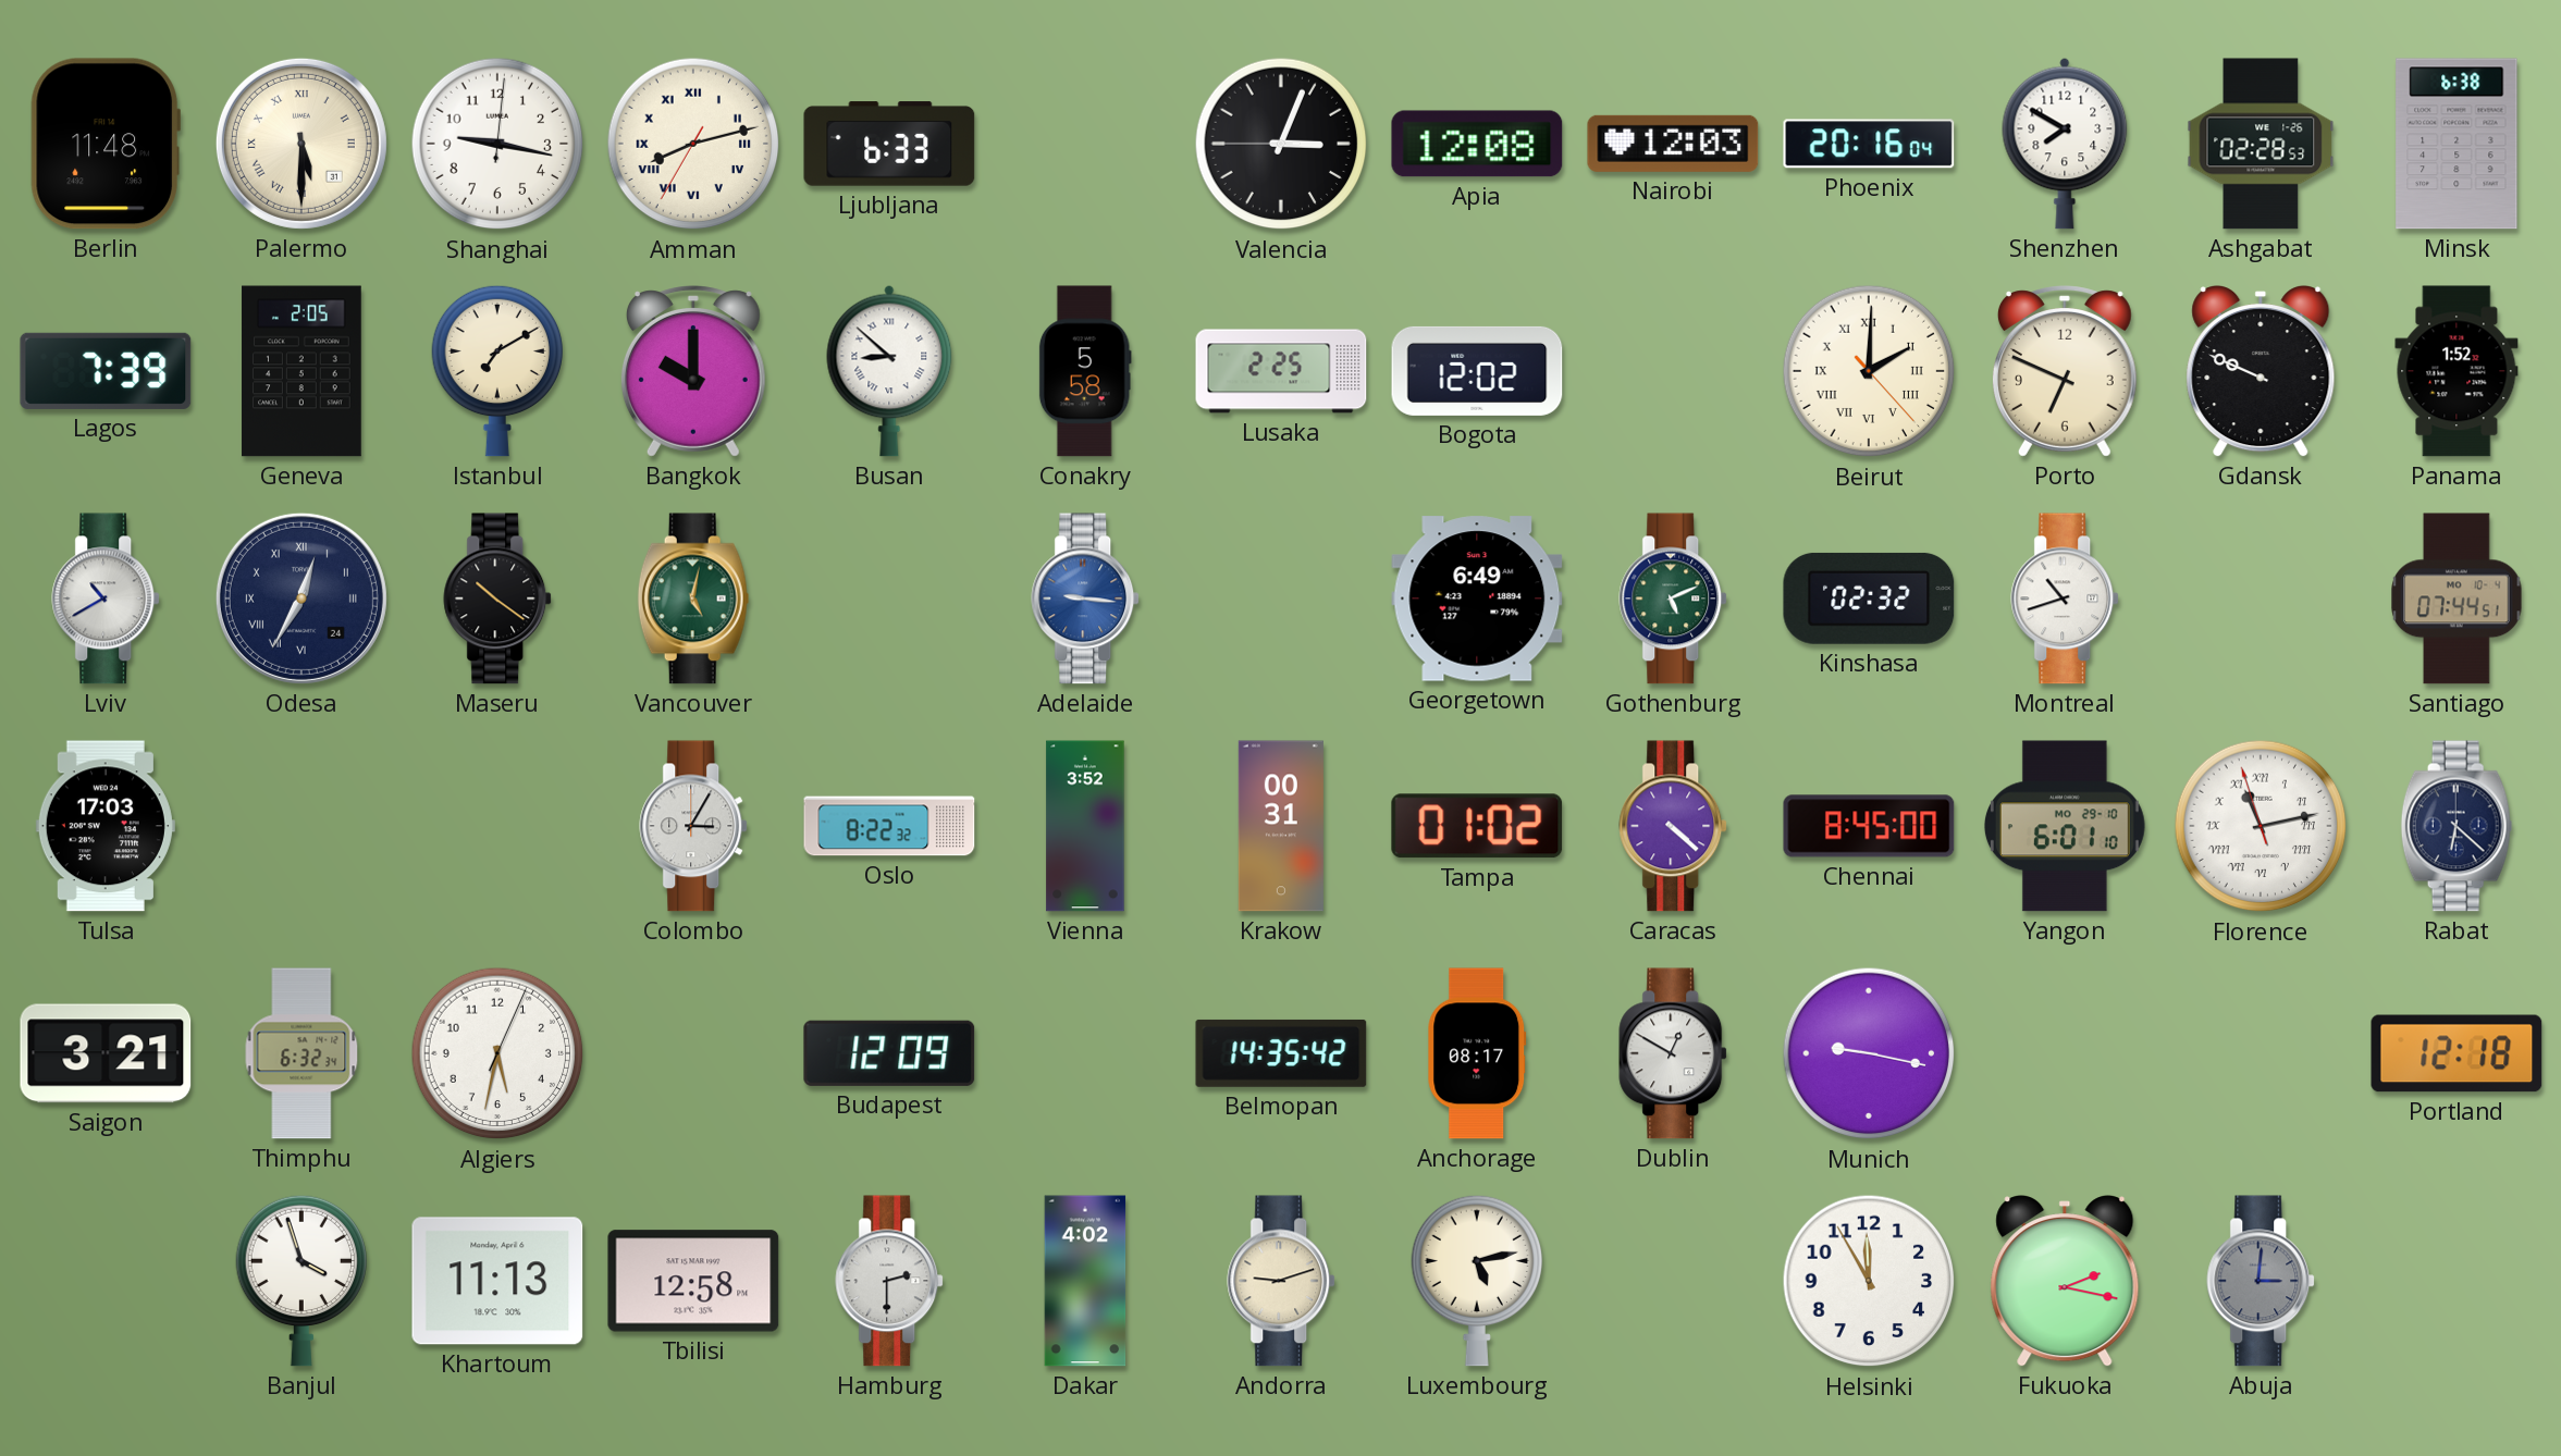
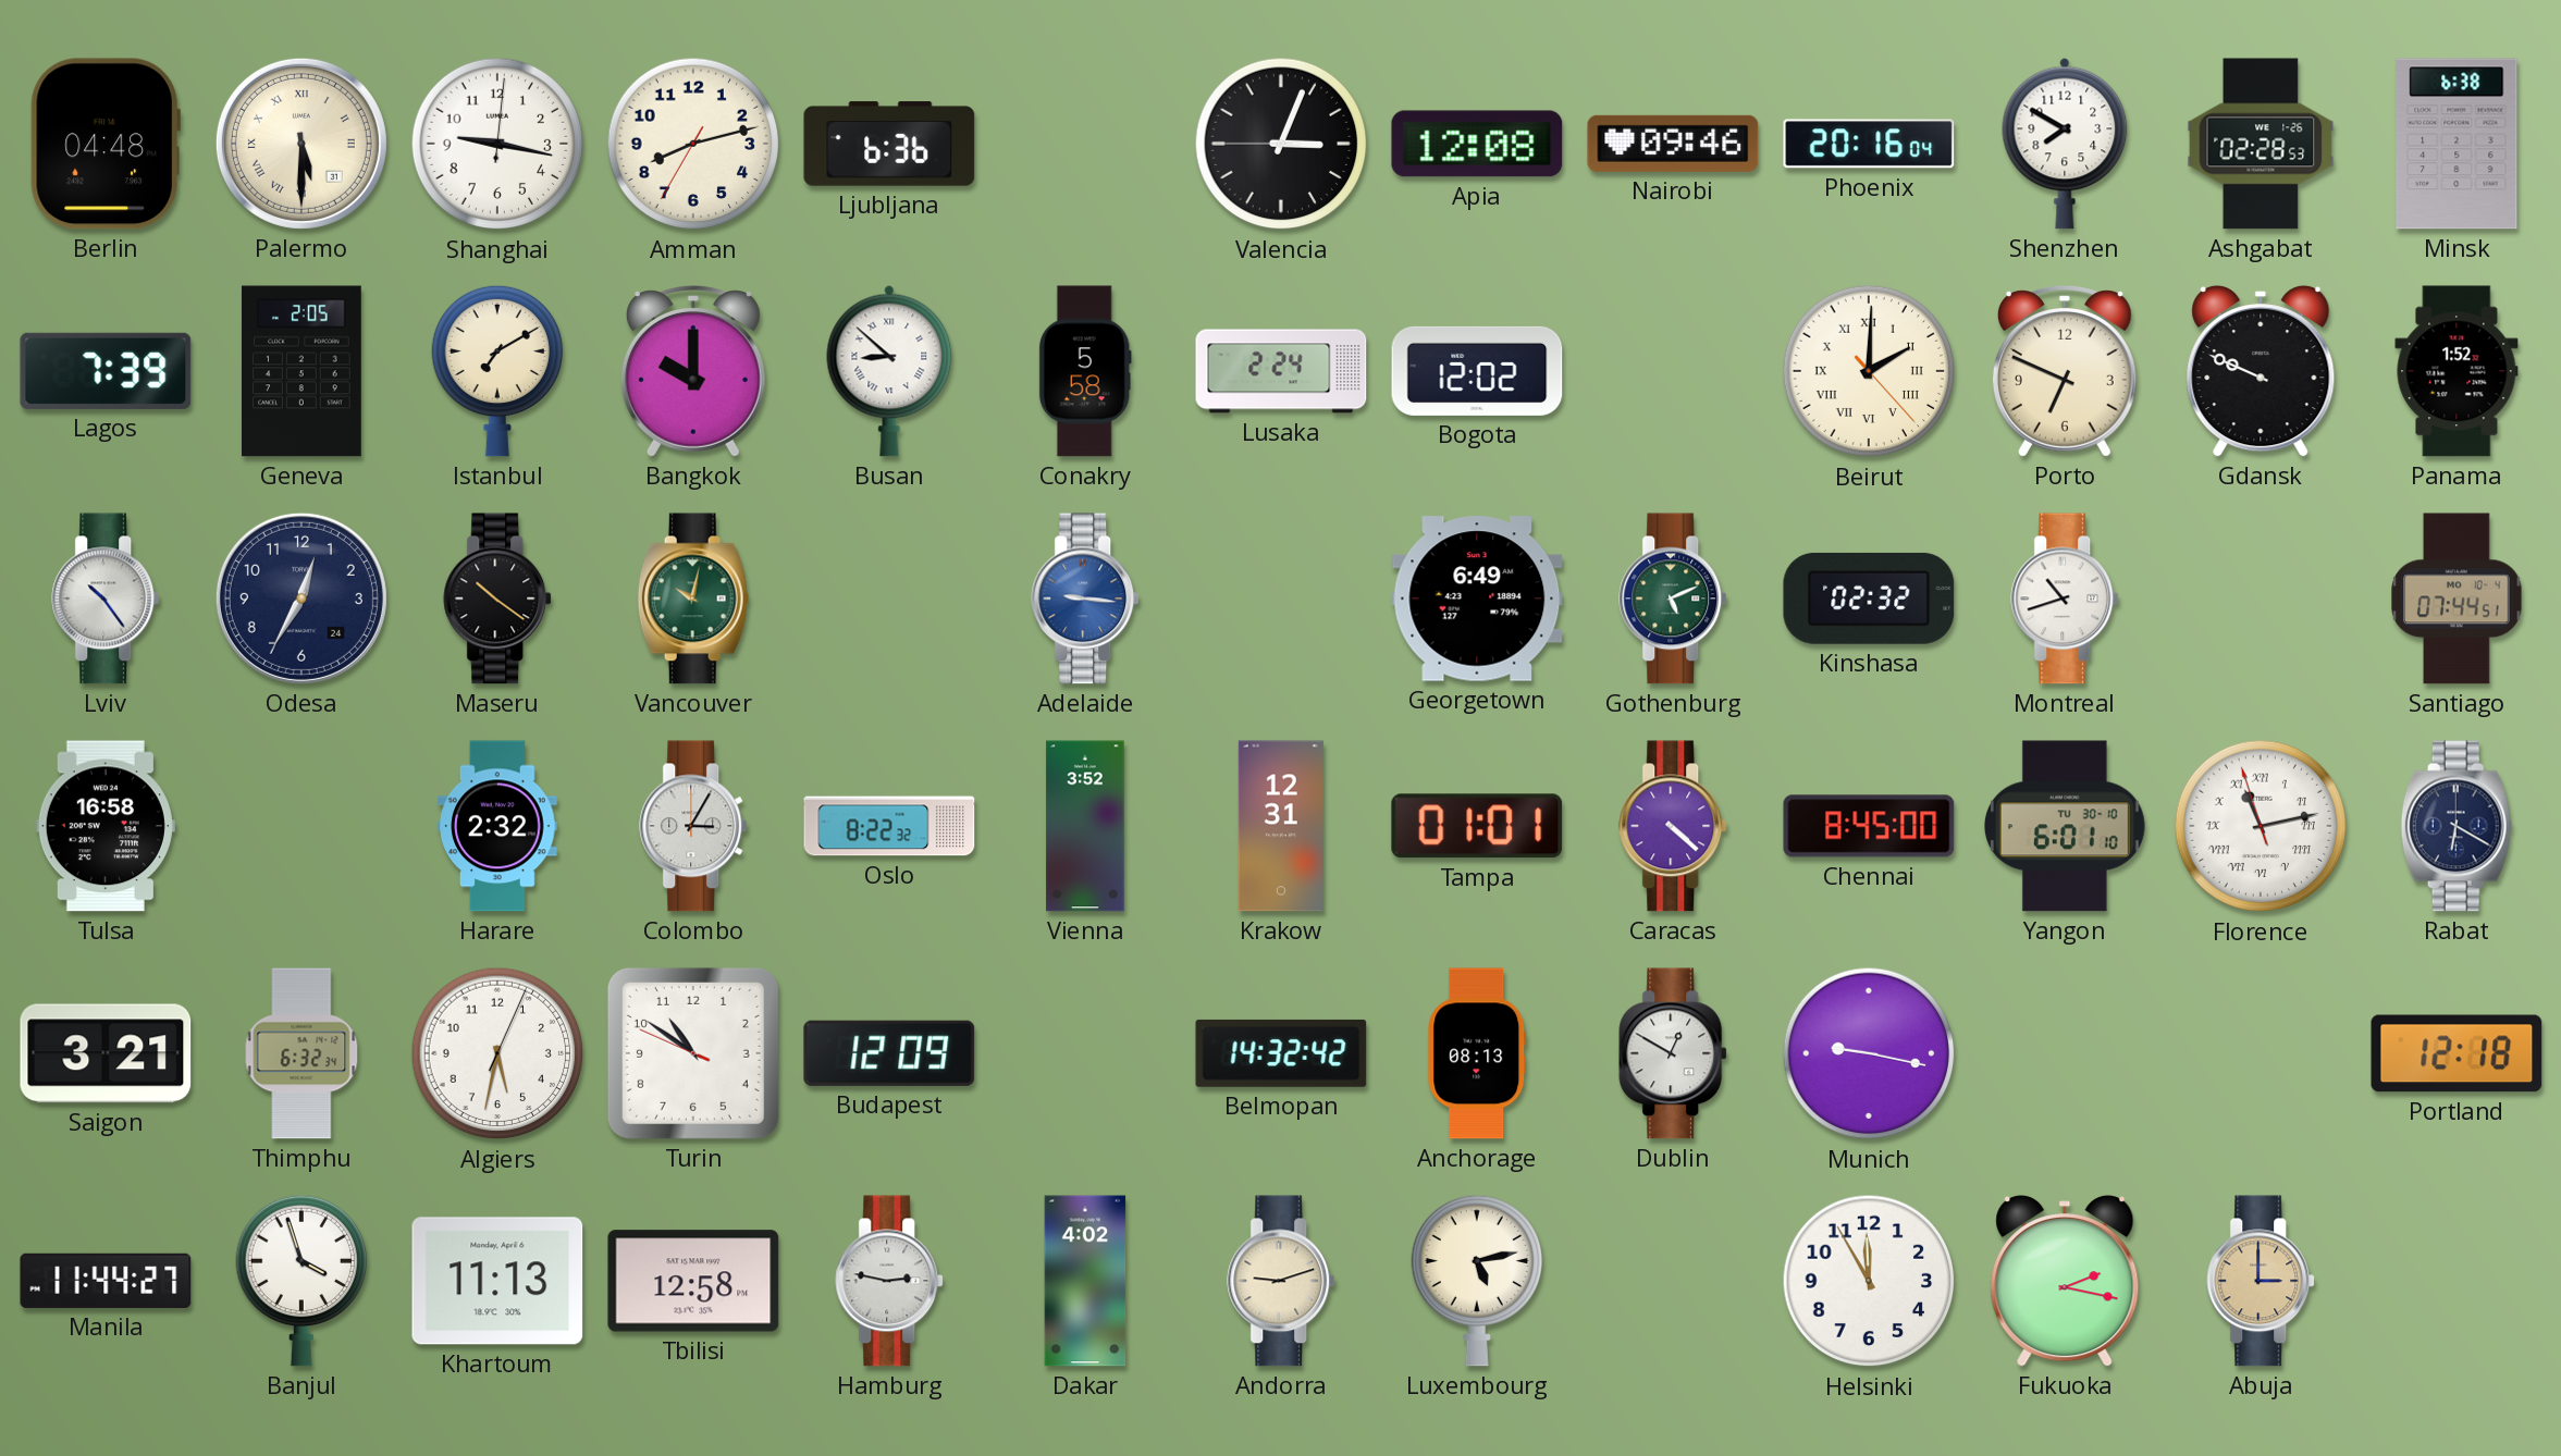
Berlin: 11:48 -> 04:48 (106, 144)
Amman numerals: Roman -> Arabic (693, 144)
Ljubljana: 6:33 -> 6:36 (889, 144)
Nairobi: 12:03 -> 09:46 (1673, 144)
Lusaka: 2:25 -> 2:24 (1281, 371)
Lviv: 10:40 -> 10:24 (107, 599)
Odesa numerals: Roman -> Arabic (301, 599)
Vancouver: 5:02 -> 10:02 (693, 599)
Tulsa: 17:03 -> 16:58 (106, 826)
Harare: none -> 2:32 (497, 826)
Krakow: 00:31 -> 12:31 (1281, 826)
Tampa: 01:02 -> 01:01 (1477, 826)
Yangon date: MO 29-10 -> TU 30-10 (2065, 826)
Rabat: 6:22 -> 6:20 (2457, 826)
Turin: none -> 10:50 (693, 1053)
Belmopan: 14:35 -> 14:32 (1281, 1053)
Anchorage: 08:17 -> 08:13 (1477, 1053)
Manila: none -> 11:44 (106, 1281)
Hamburg: 2:30 -> 2:47 (890, 1281)
Abuja: 3:01 -> 3:00 (2262, 1281)
Abuja dial: grey -> champagne (2262, 1281)
